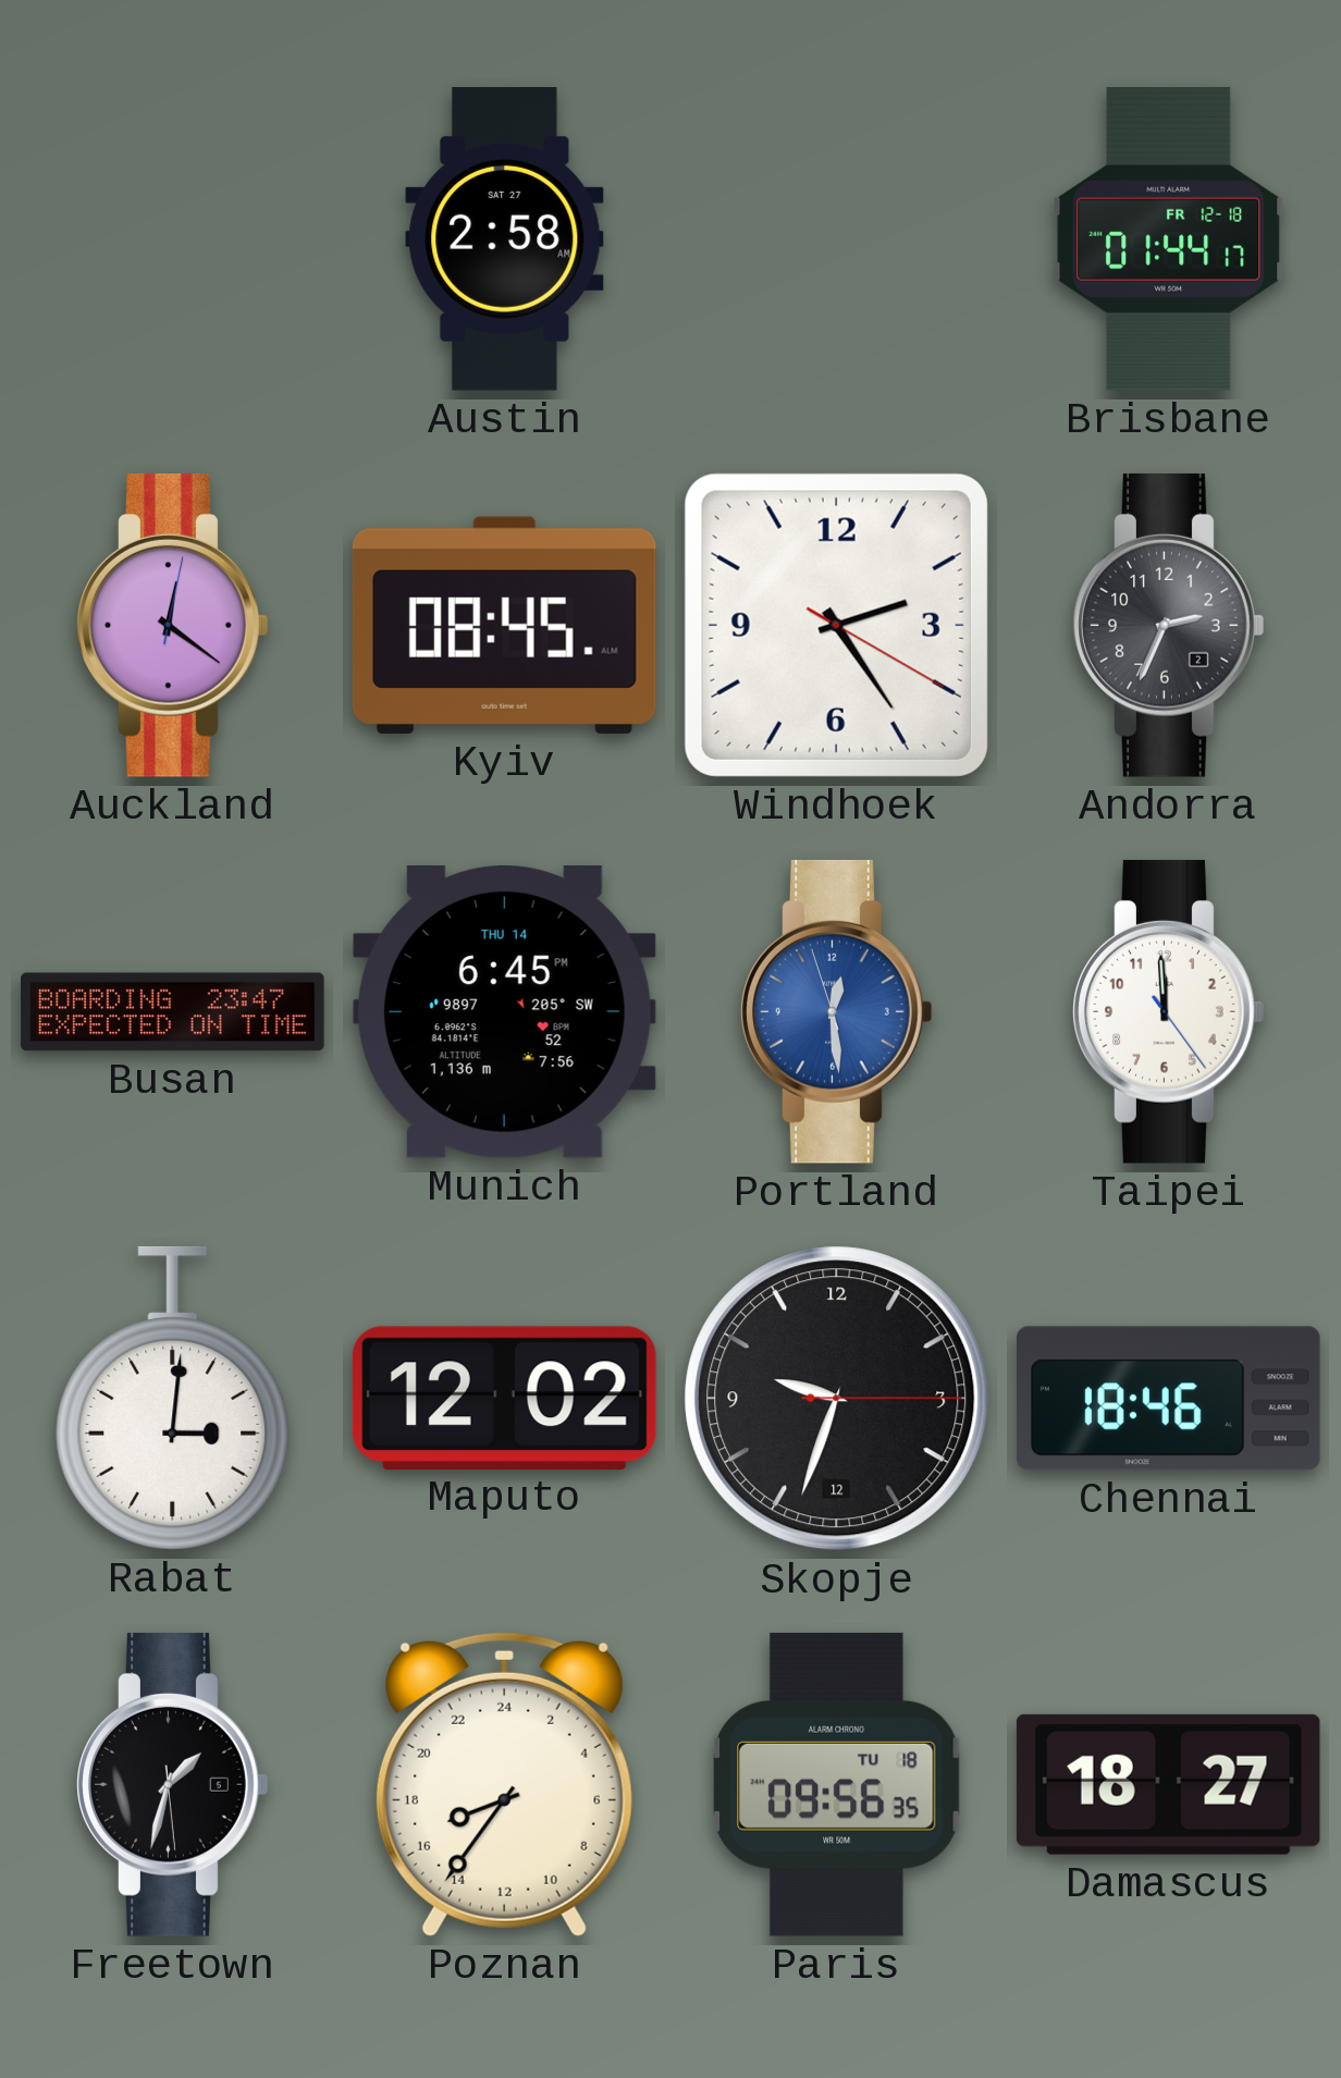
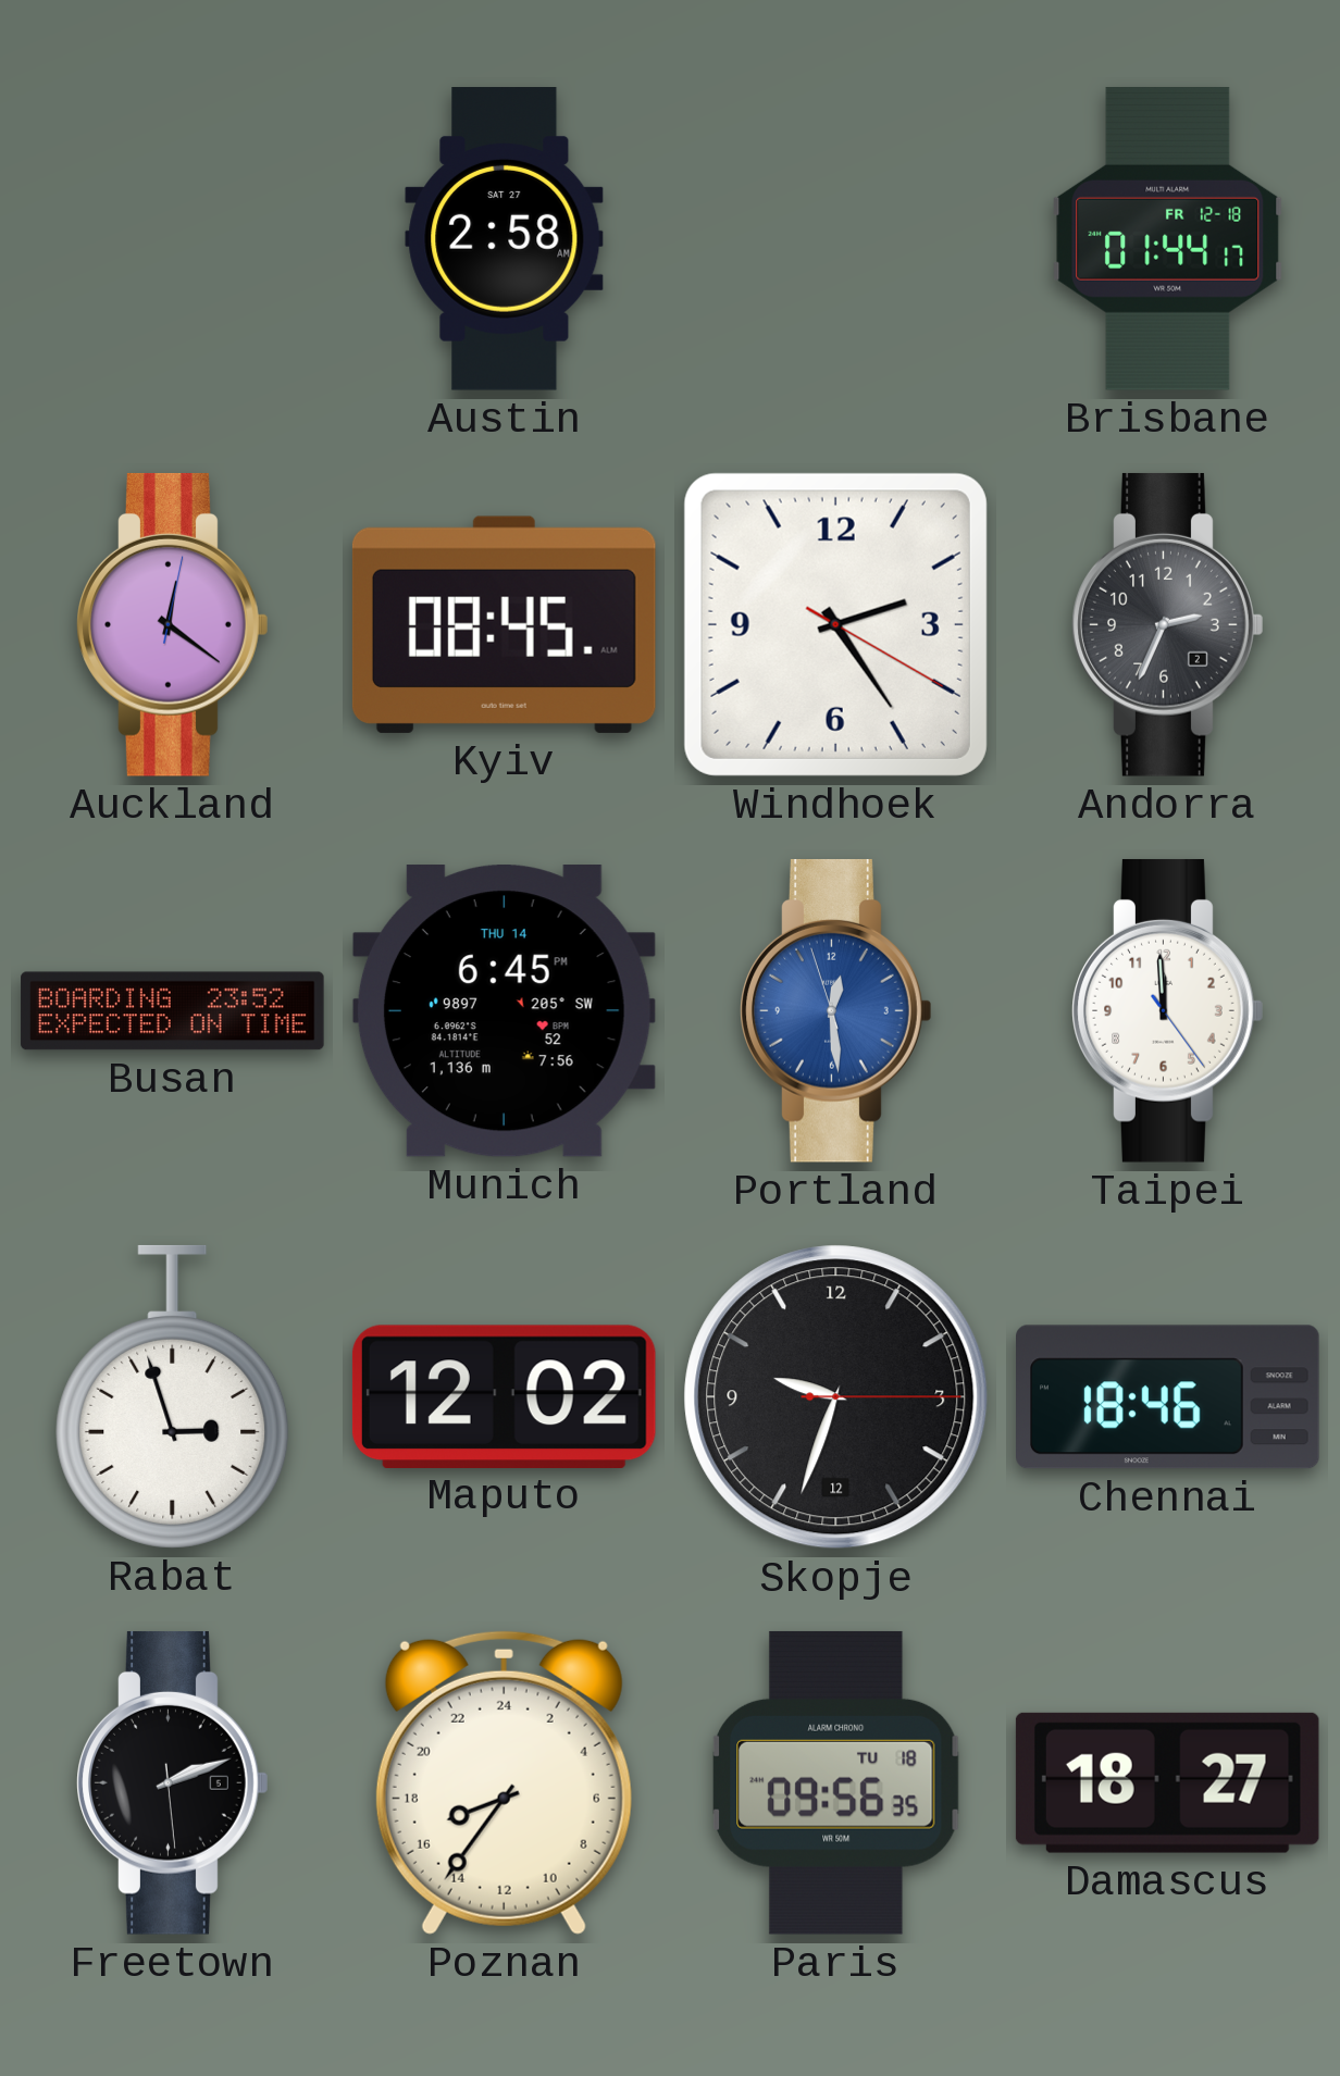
Busan: 23:47 -> 23:52 (173, 1011)
Rabat: 3:01 -> 2:57 (173, 1396)
Freetown: 1:32 -> 2:11 (173, 1782)
